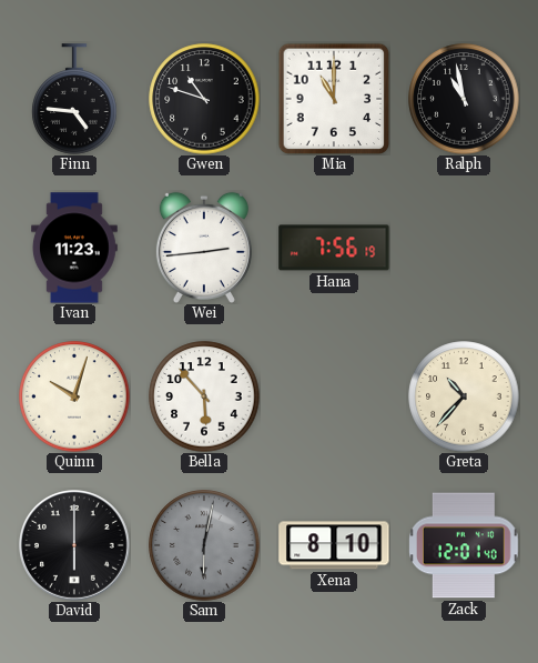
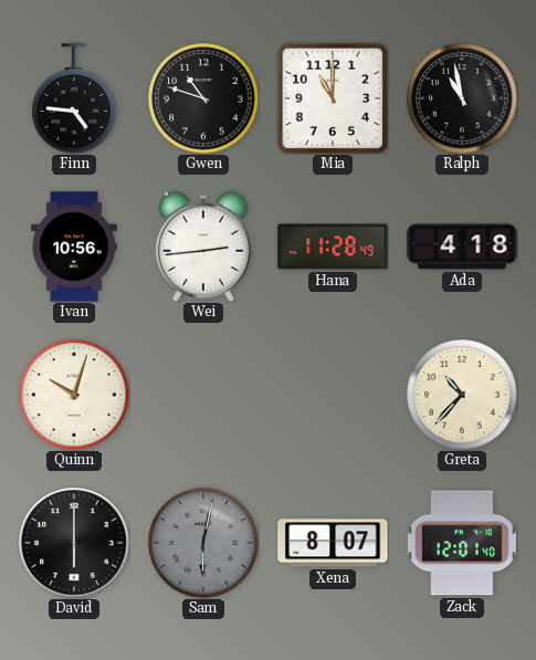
Ivan: 11:23 -> 10:56 (74, 247)
Hana: 7:56 -> 11:28 (333, 247)
Ada: none -> 4:18 (462, 247)
Bella: 5:53 -> none (204, 396)
Xena: 8:10 -> 8:07 (333, 543)
